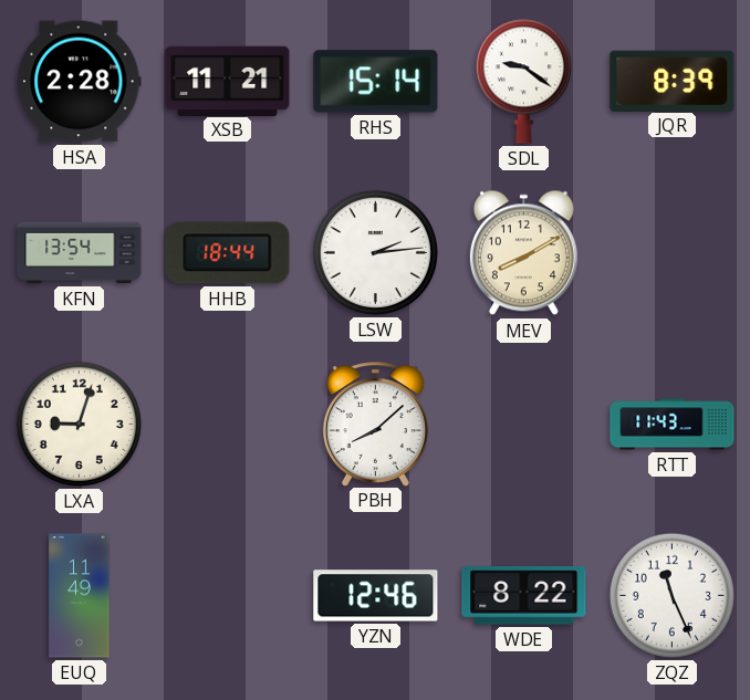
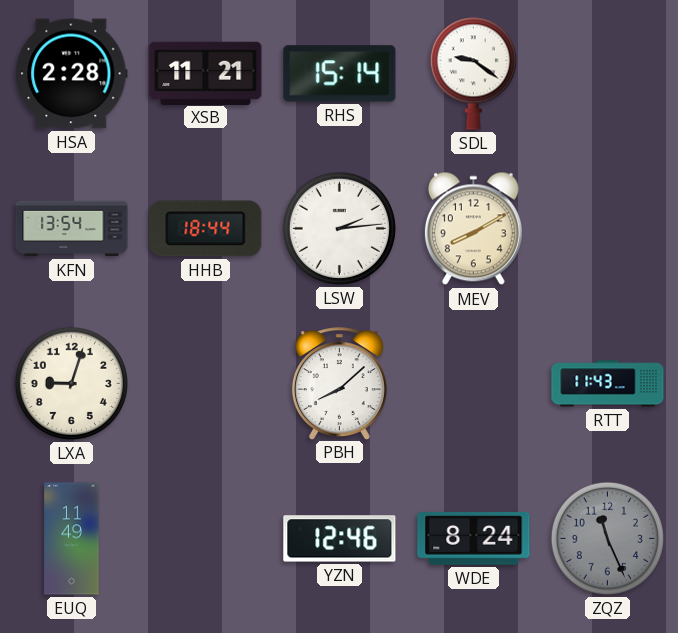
JQR: 8:39 -> none (673, 81)
WDE: 8:22 -> 8:24 (474, 539)
ZQZ dial: white -> grey (607, 538)
